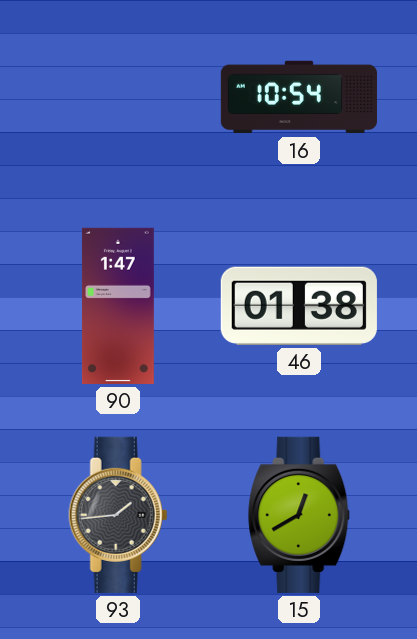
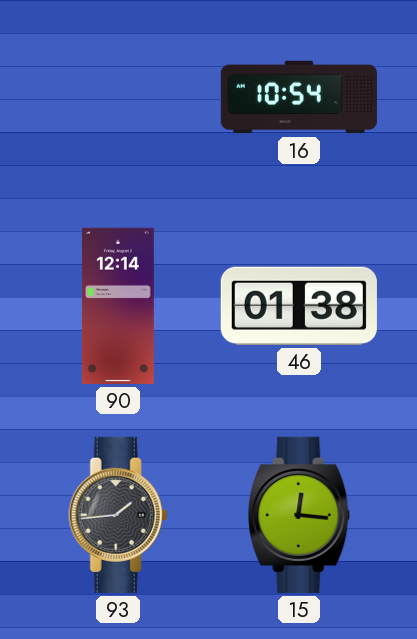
90: 1:47 -> 12:14 (118, 306)
15: 12:40 -> 12:16 (300, 515)
